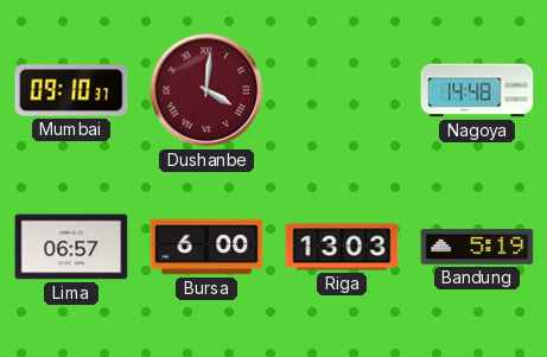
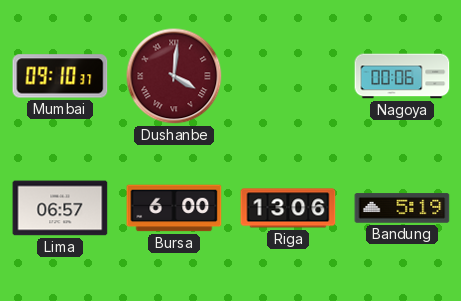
Nagoya: 14:48 -> 00:06 (402, 76)
Riga: 13:03 -> 13:06 (288, 208)
